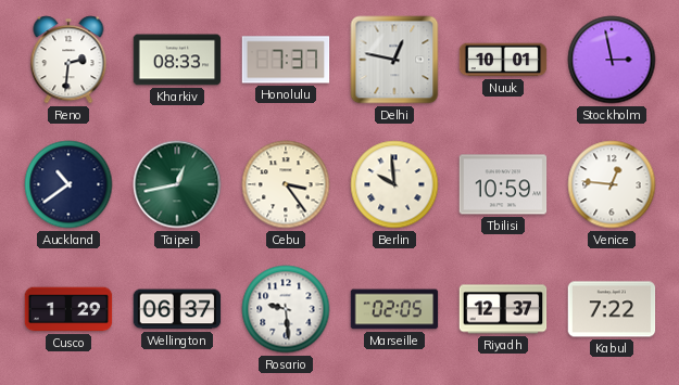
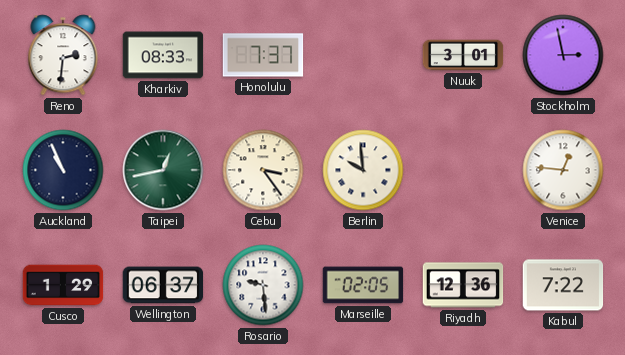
Delhi: 12:47 -> none (394, 60)
Nuuk: 10:01 -> 3:01 (463, 55)
Auckland: 10:39 -> 10:56 (63, 170)
Tbilisi: 10:59 -> none (503, 184)
Riyadh: 12:37 -> 12:36 (463, 285)
